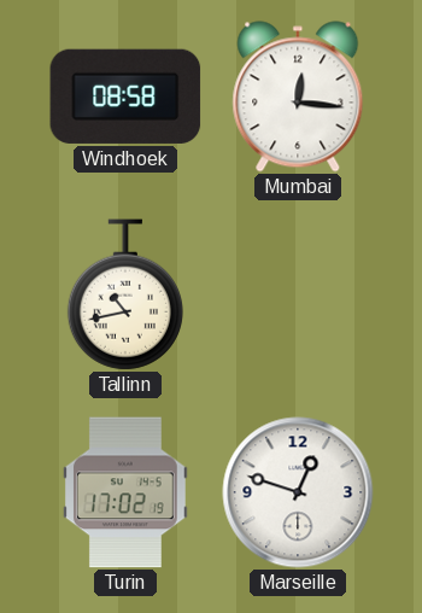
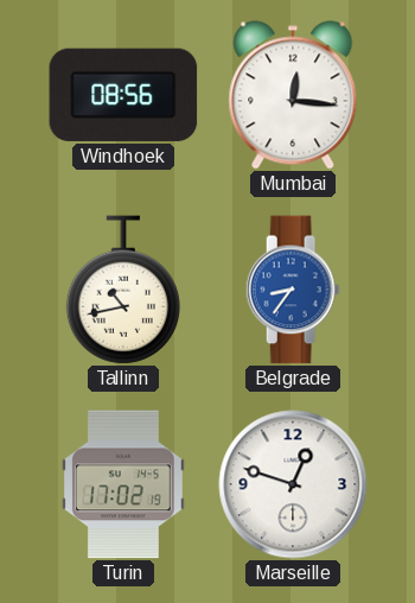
Windhoek: 08:58 -> 08:56 (123, 95)
Belgrade: none -> 8:36 (293, 290)
